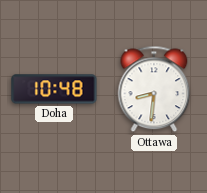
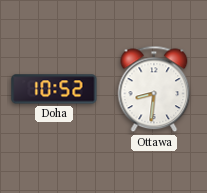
Doha: 10:48 -> 10:52 (54, 89)
